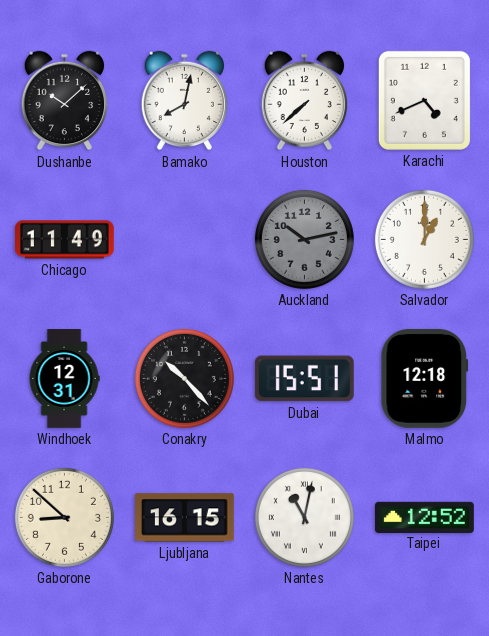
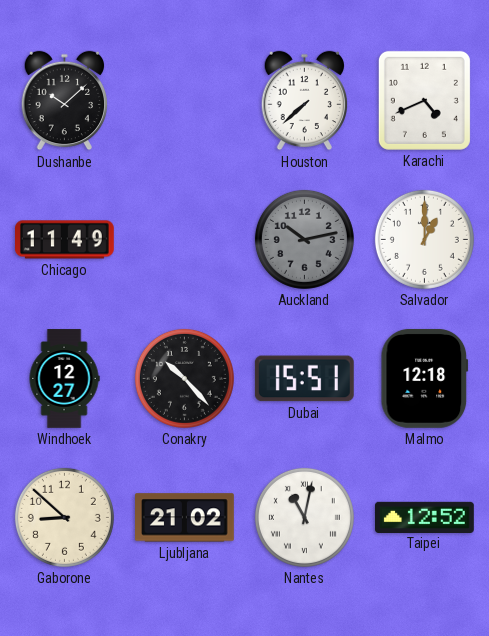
Bamako: 8:02 -> none (184, 101)
Windhoek: 12:31 -> 12:27 (64, 379)
Ljubljana: 16:15 -> 21:02 (185, 518)
